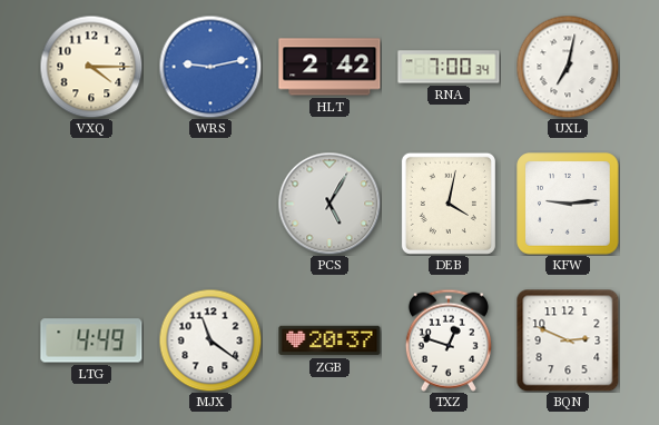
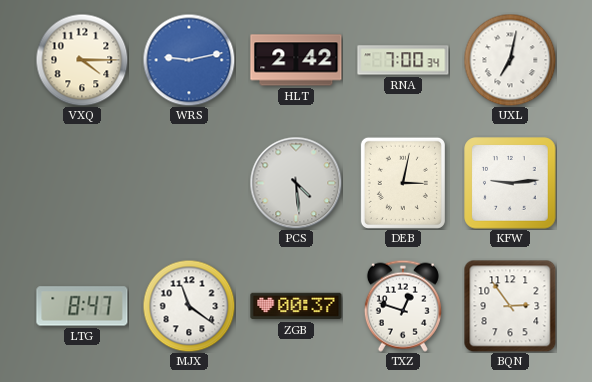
PCS: 5:05 -> 4:29 (296, 183)
DEB: 4:02 -> 3:02 (403, 183)
LTG: 4:49 -> 8:47 (82, 306)
ZGB: 20:37 -> 00:37 (296, 306)
BQN: 2:49 -> 2:54 (510, 306)
